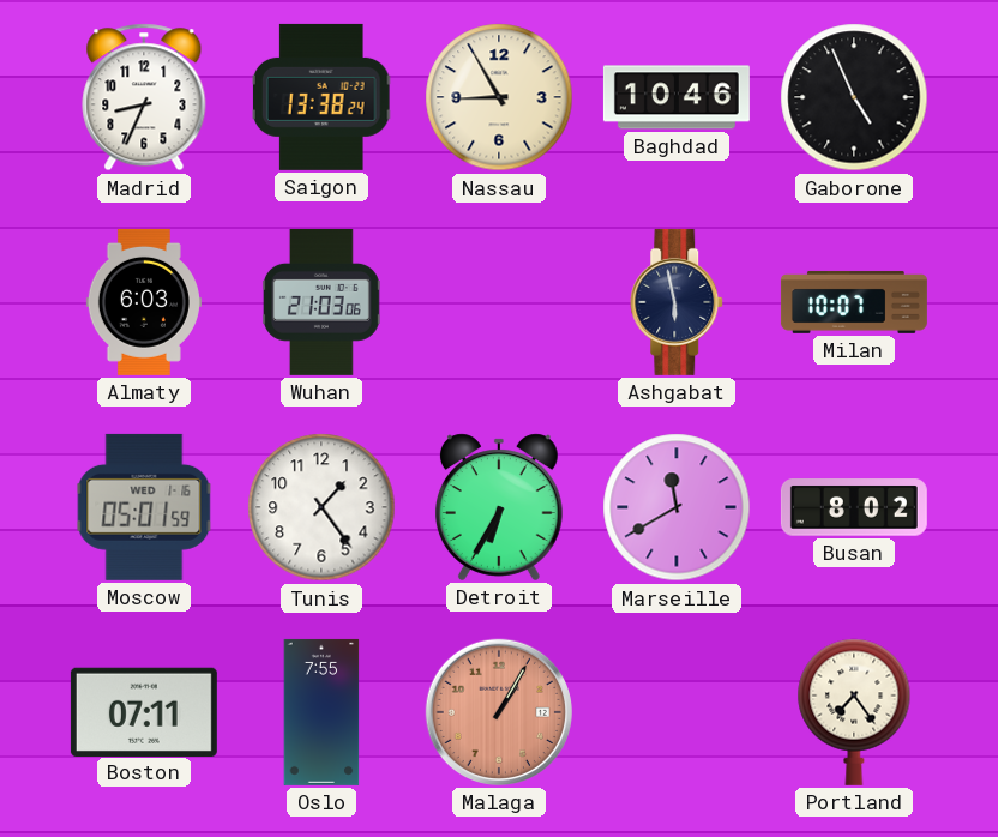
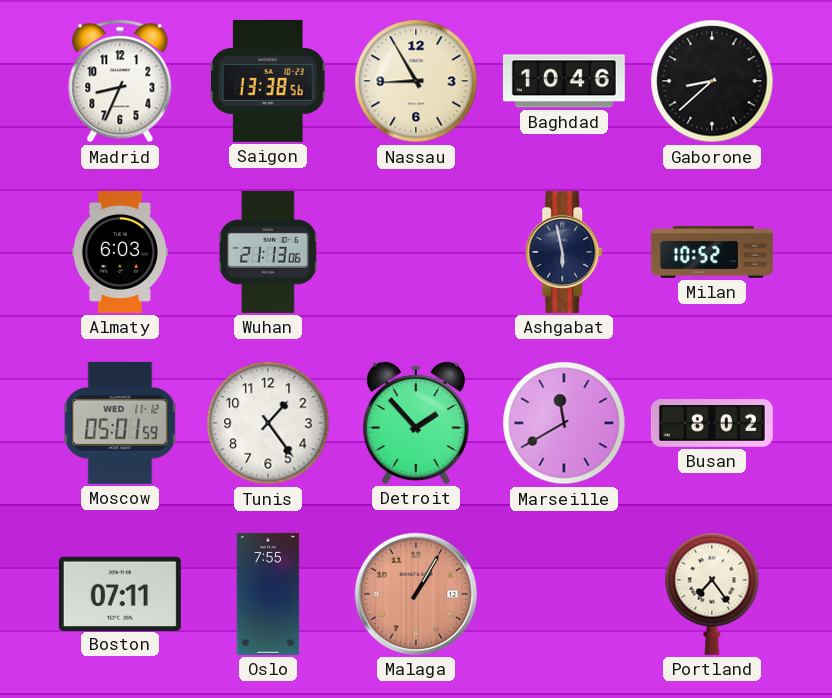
Saigon: 13:38:24 -> 13:38:56 (268, 81)
Gaborone: 4:56 -> 8:38 (712, 81)
Wuhan: 21:03 -> 21:13 (268, 252)
Milan: 10:07 -> 10:52 (712, 252)
Moscow date: WED 1-16 -> WED 11-12 (120, 423)
Detroit: 6:35 -> 1:53 (416, 423)
